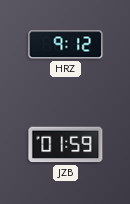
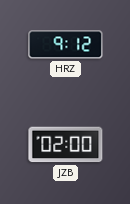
JZB: 01:59 -> 02:00 (66, 145)
